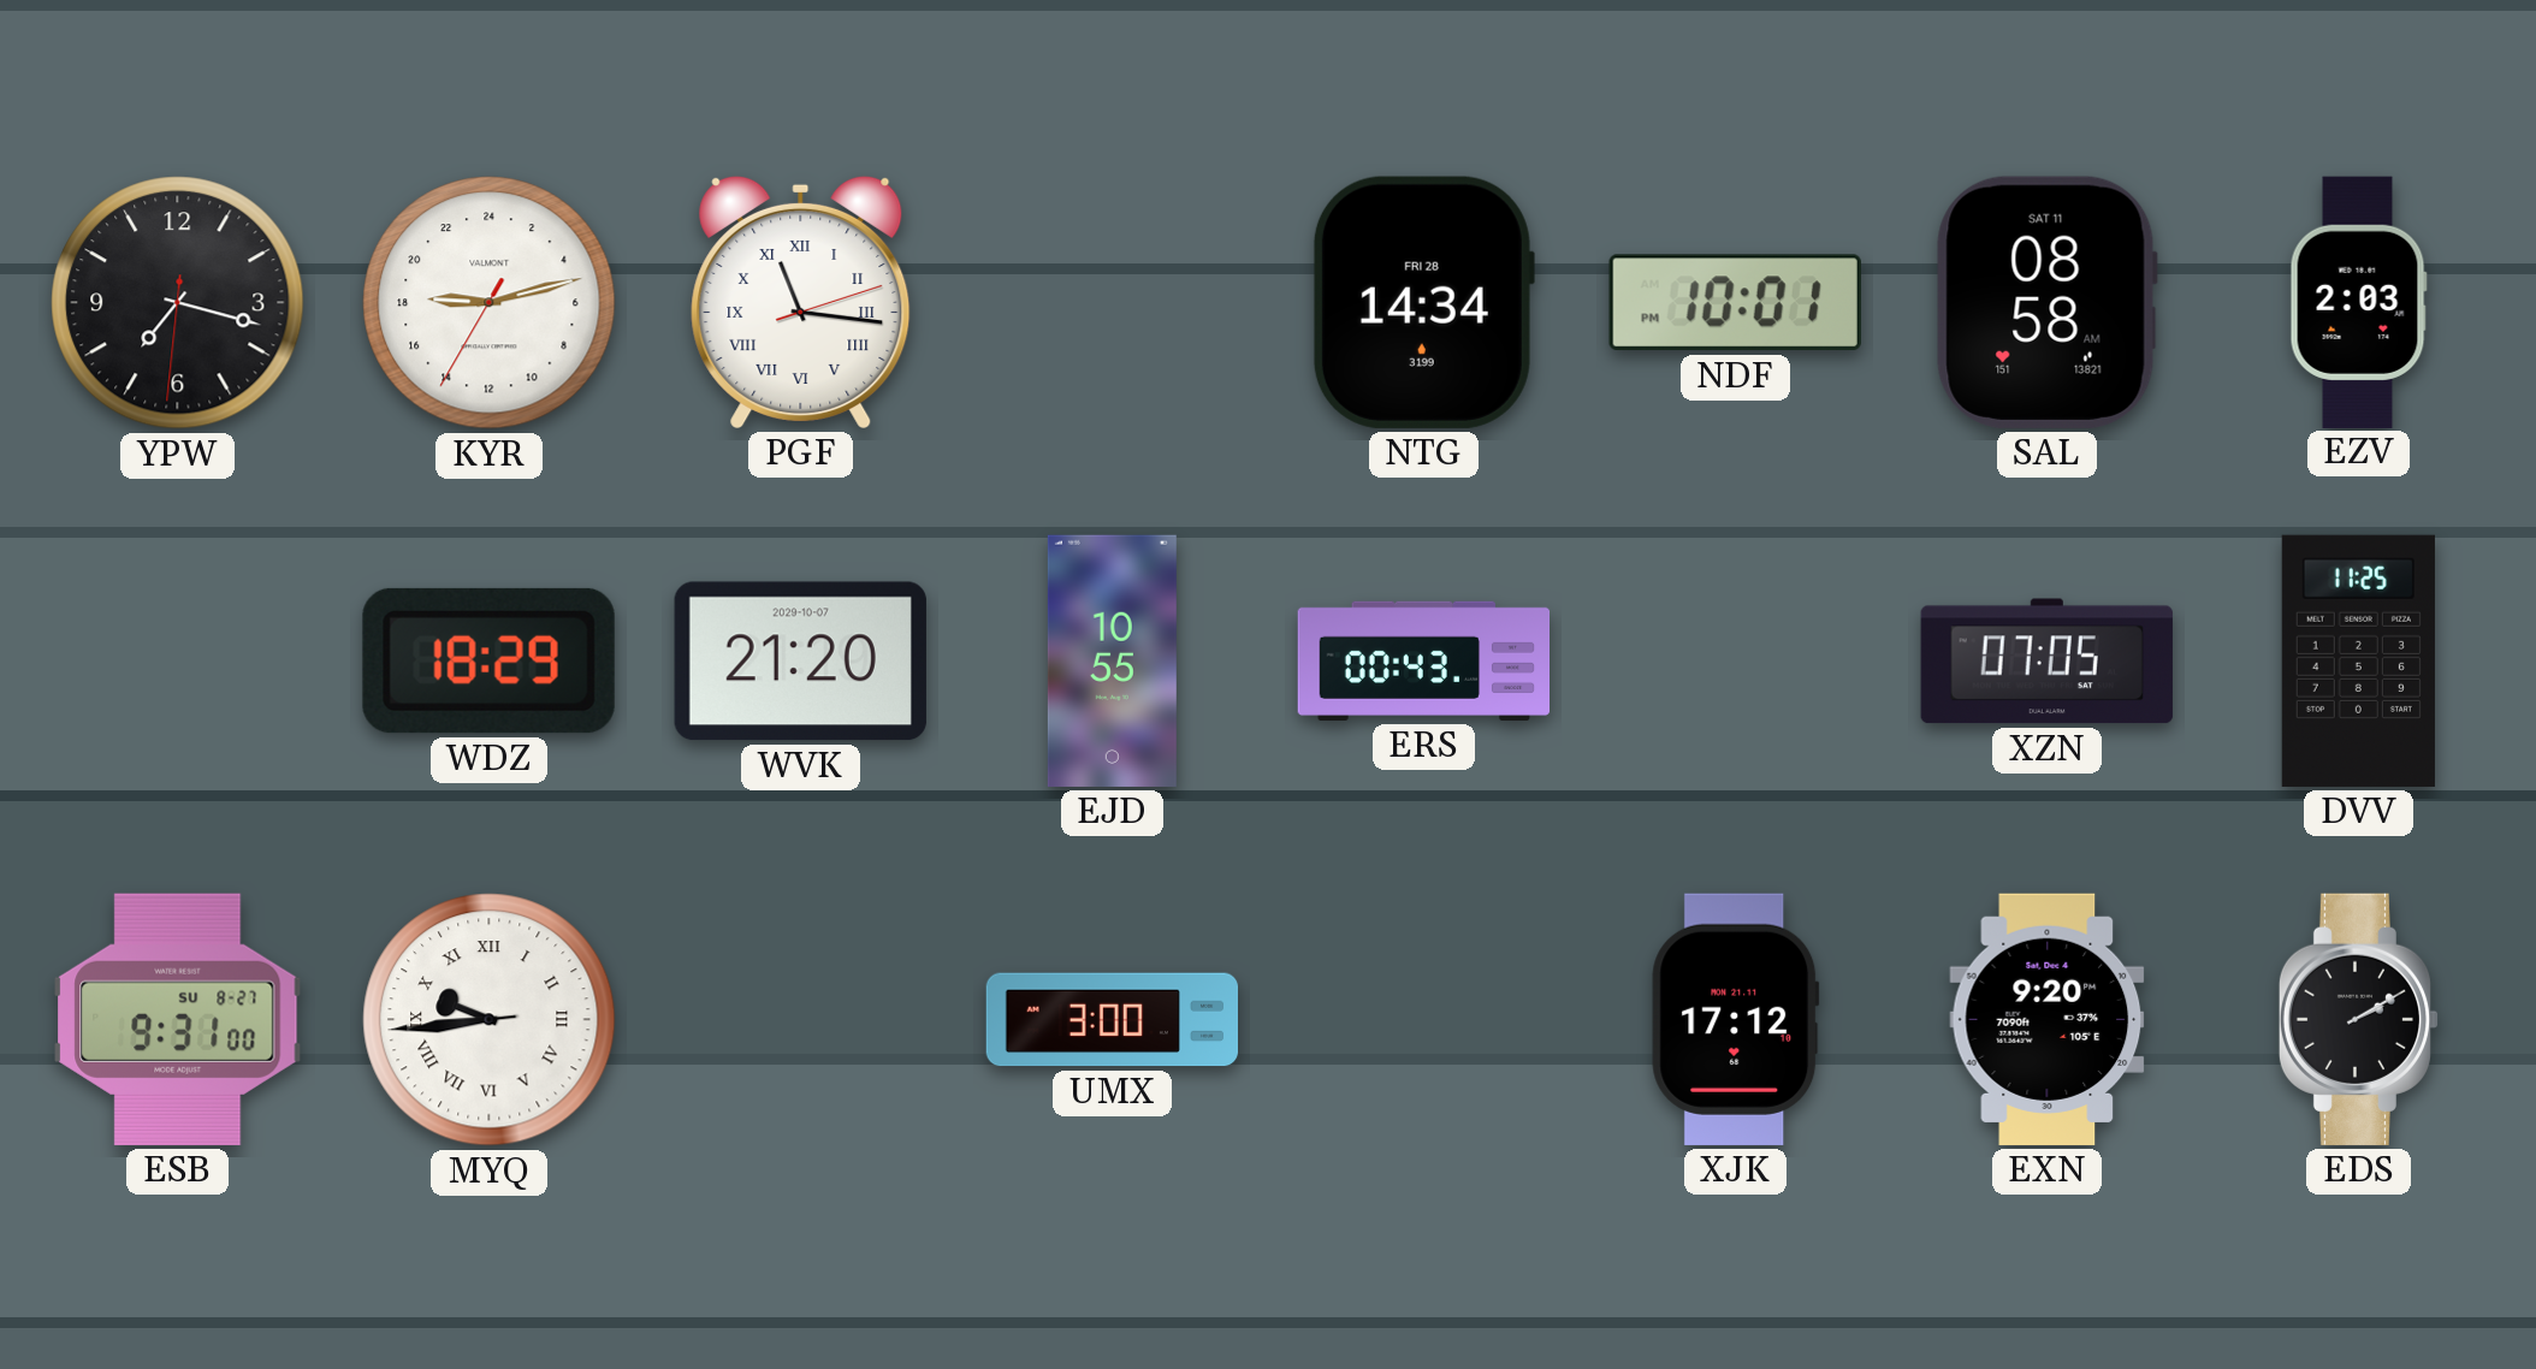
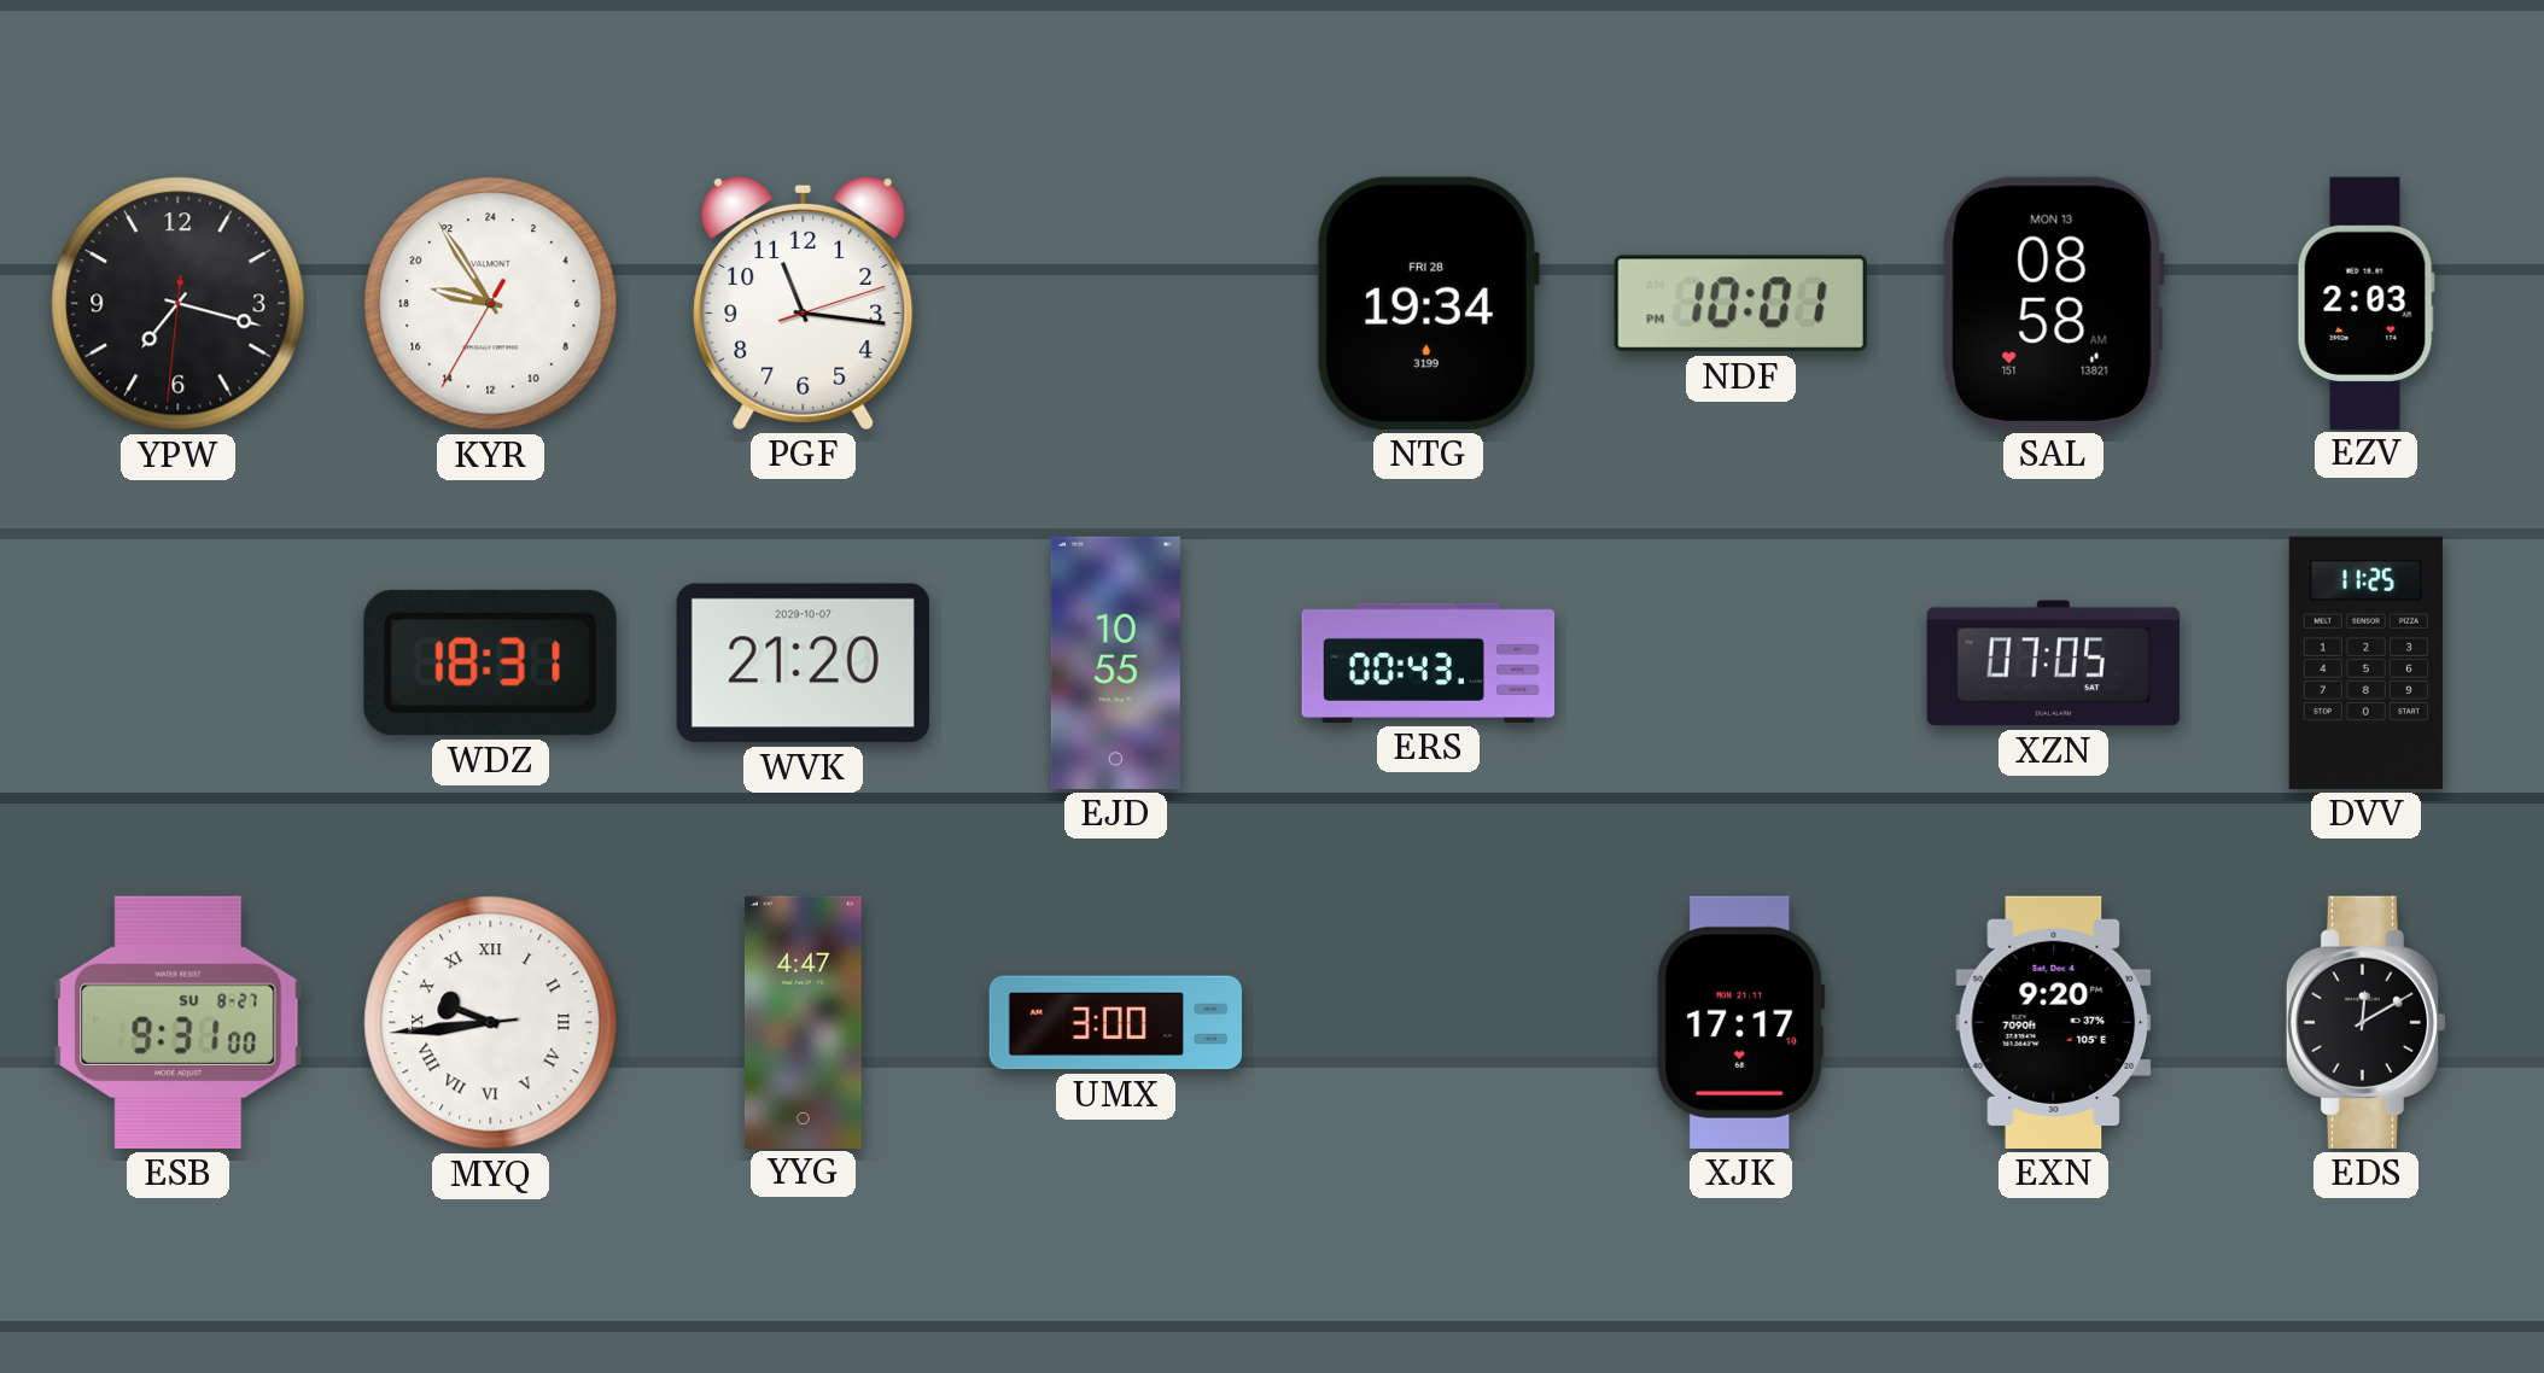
KYR: 18:12 -> 18:54 (491, 304)
PGF numerals: Roman -> Arabic (804, 303)
NTG: 14:34 -> 19:34 (1428, 303)
SAL date: SAT 11 -> MON 13 (2053, 303)
WDZ: 18:29 -> 18:31 (490, 662)
YYG: none -> 4:47 (803, 1022)
XJK: 17:12 -> 17:17 (1741, 1022)
EDS: 2:10 -> 12:10 (2367, 1022)
